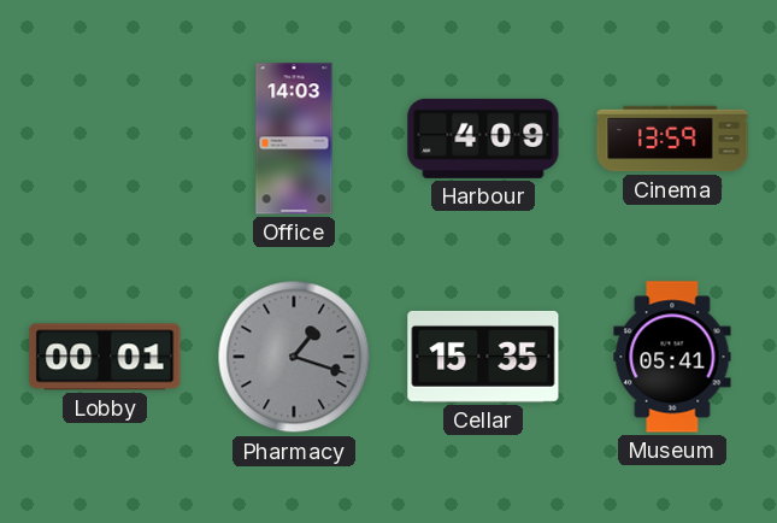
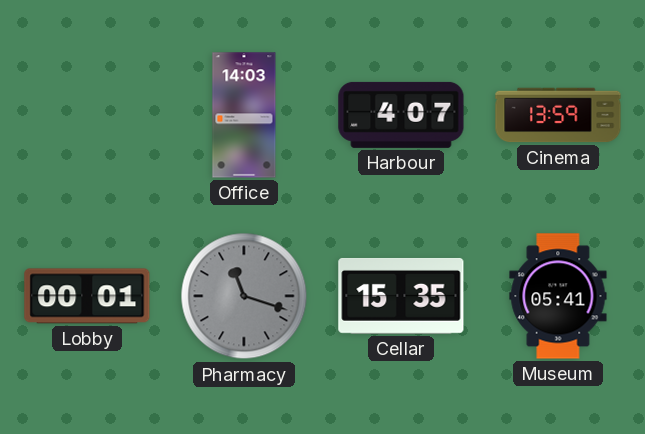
Harbour: 4:09 -> 4:07 (401, 115)
Pharmacy: 1:18 -> 11:18 (244, 296)
